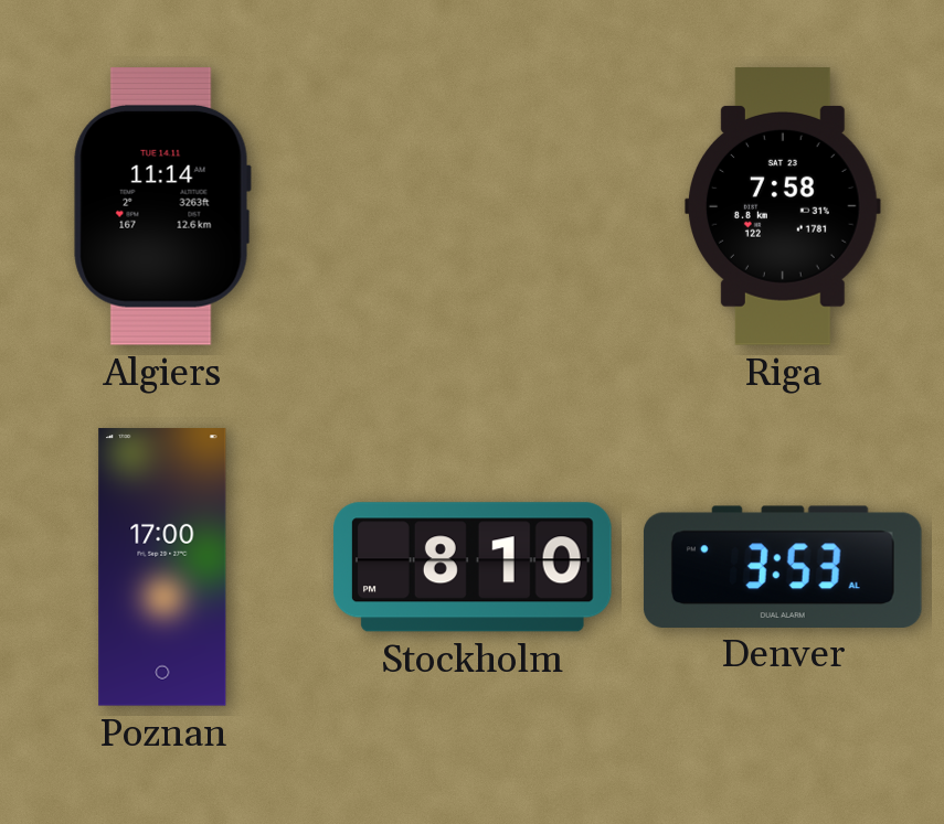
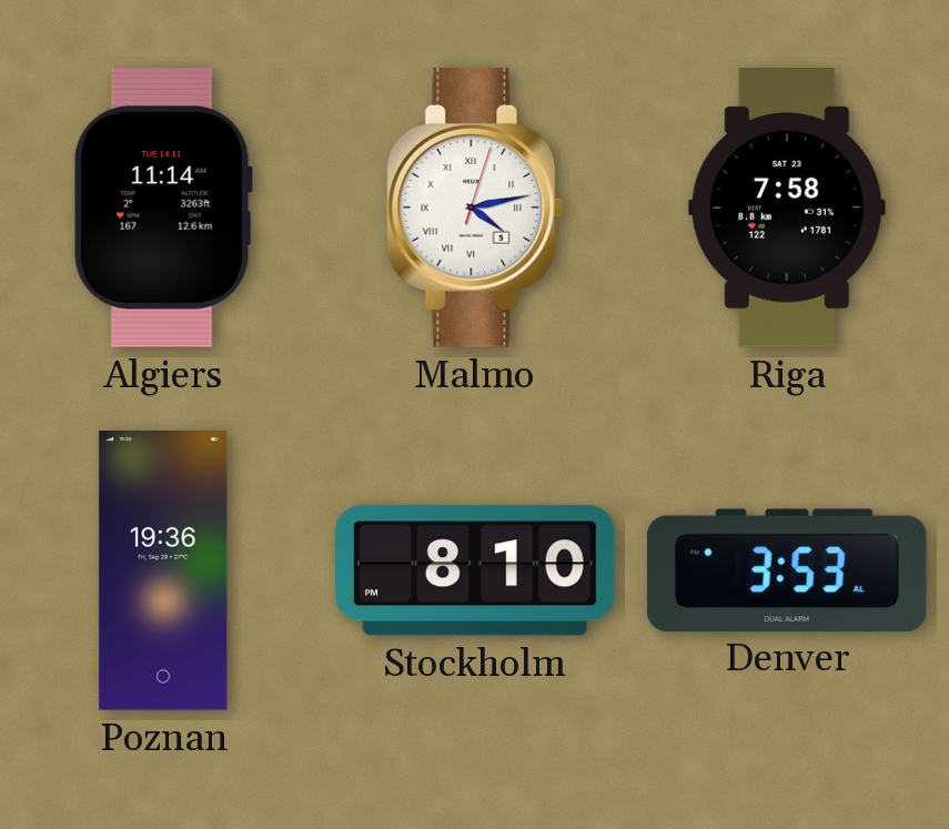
Malmo: none -> 4:13 (475, 208)
Poznan: 17:00 -> 19:36 (163, 570)
